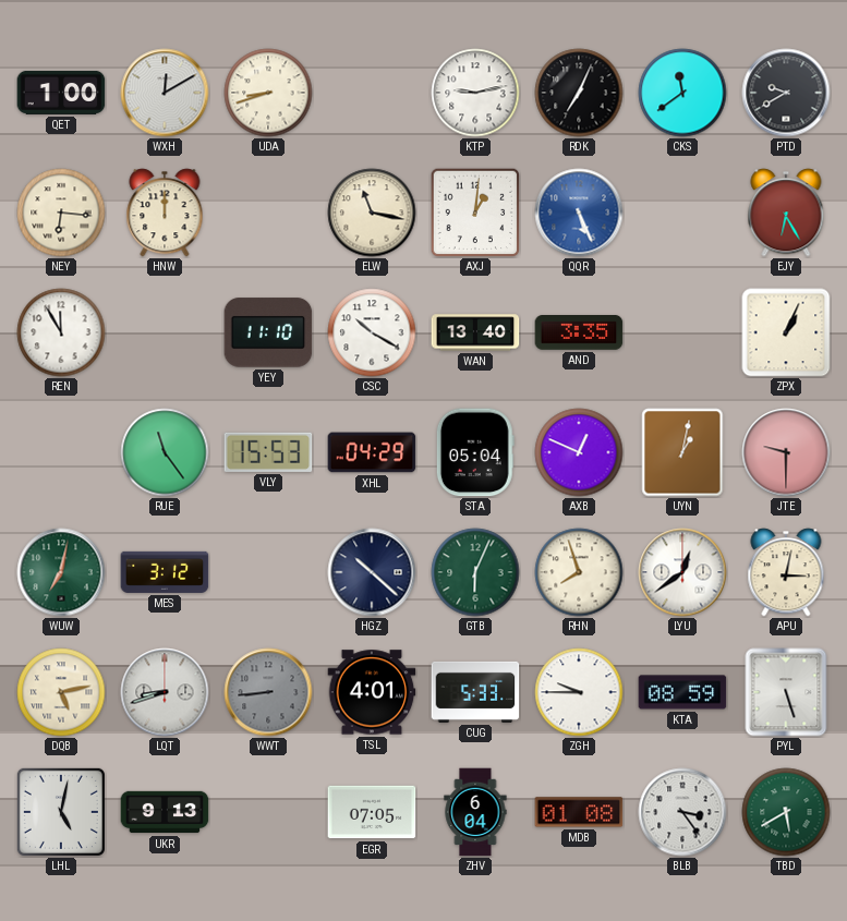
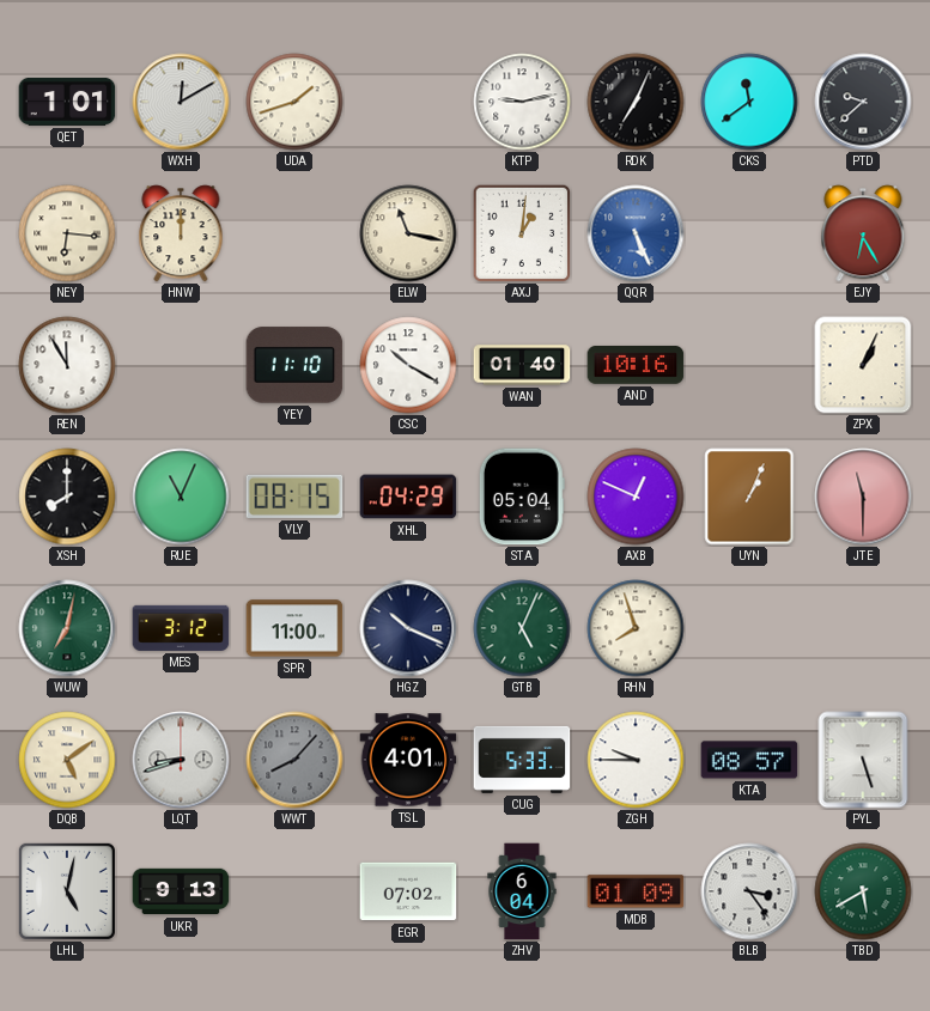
QET: 1:00 -> 1:01 (67, 102)
UDA: 8:42 -> 1:42 (294, 102)
PTD: 9:40 -> 9:38 (863, 102)
WAN: 13:40 -> 01:40 (522, 365)
AND: 3:35 -> 10:16 (636, 366)
XSH: none -> 8:00 (67, 497)
RUE: 11:24 -> 11:04 (181, 497)
VLY: 15:53 -> 08:15 (294, 497)
UYN: 1:02 -> 1:04 (749, 497)
JTE: 9:30 -> 11:30 (863, 497)
SPR: none -> 11:00 (294, 628)
HGZ: 10:22 -> 10:19 (408, 628)
GTB: 6:04 -> 5:04 (522, 628)
LYU: 12:39 -> none (682, 572)
APU: 3:02 -> none (786, 572)
DQB: 5:13 -> 5:09 (67, 760)
WWT: 8:44 -> 8:07 (294, 760)
KTA: 08:59 -> 08:57 (749, 760)
EGR: 07:05 -> 07:02 (408, 891)
MDB: 01:08 -> 01:09 (636, 891)
